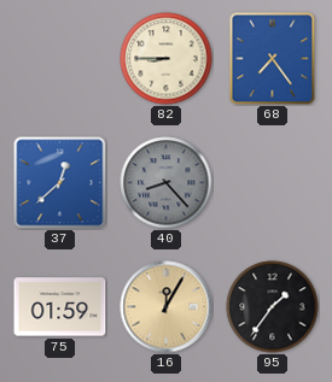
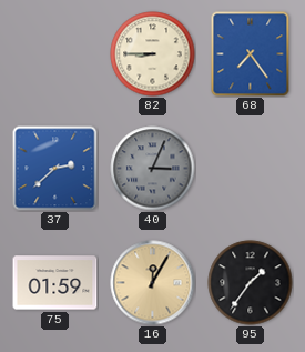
37: 12:38 -> 2:38 (55, 169)
40: 8:23 -> 3:04 (153, 169)
